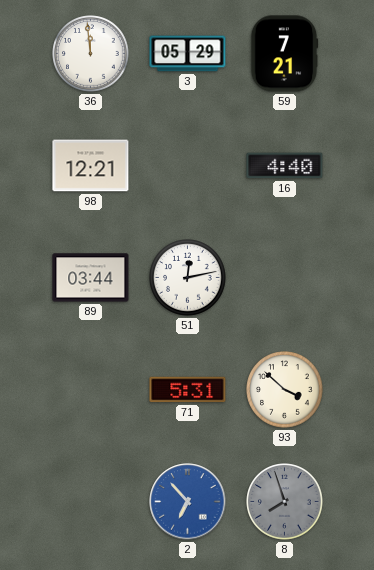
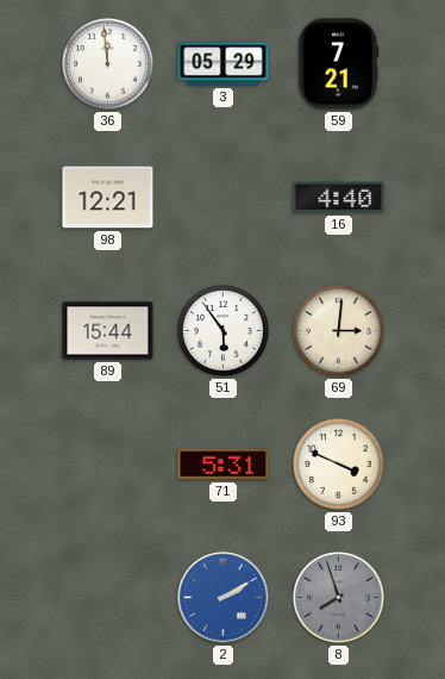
89: 03:44 -> 15:44 (108, 331)
51: 12:13 -> 5:54 (224, 331)
69: none -> 3:01 (339, 331)
93: 3:52 -> 3:49 (339, 465)
2: 6:53 -> 2:10 (224, 598)
